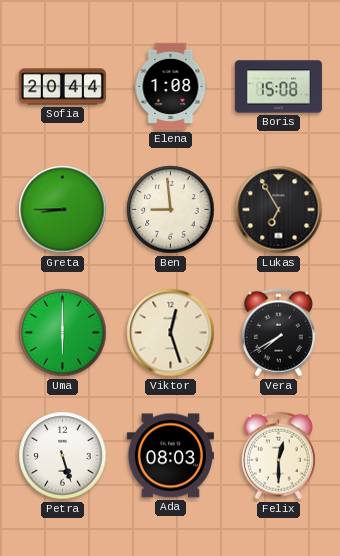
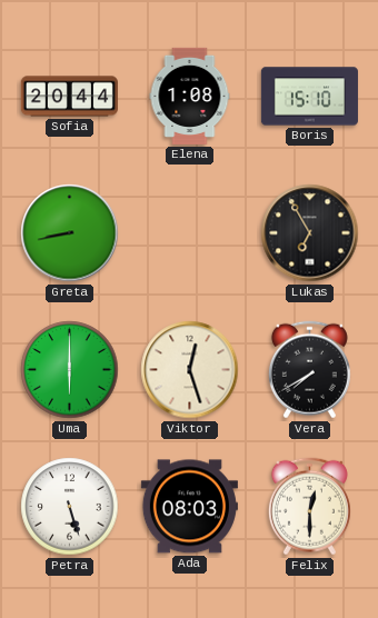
Boris: 15:08 -> 15:10 (309, 97)
Greta: 8:45 -> 8:43 (70, 233)
Ben: 8:59 -> none (171, 210)
